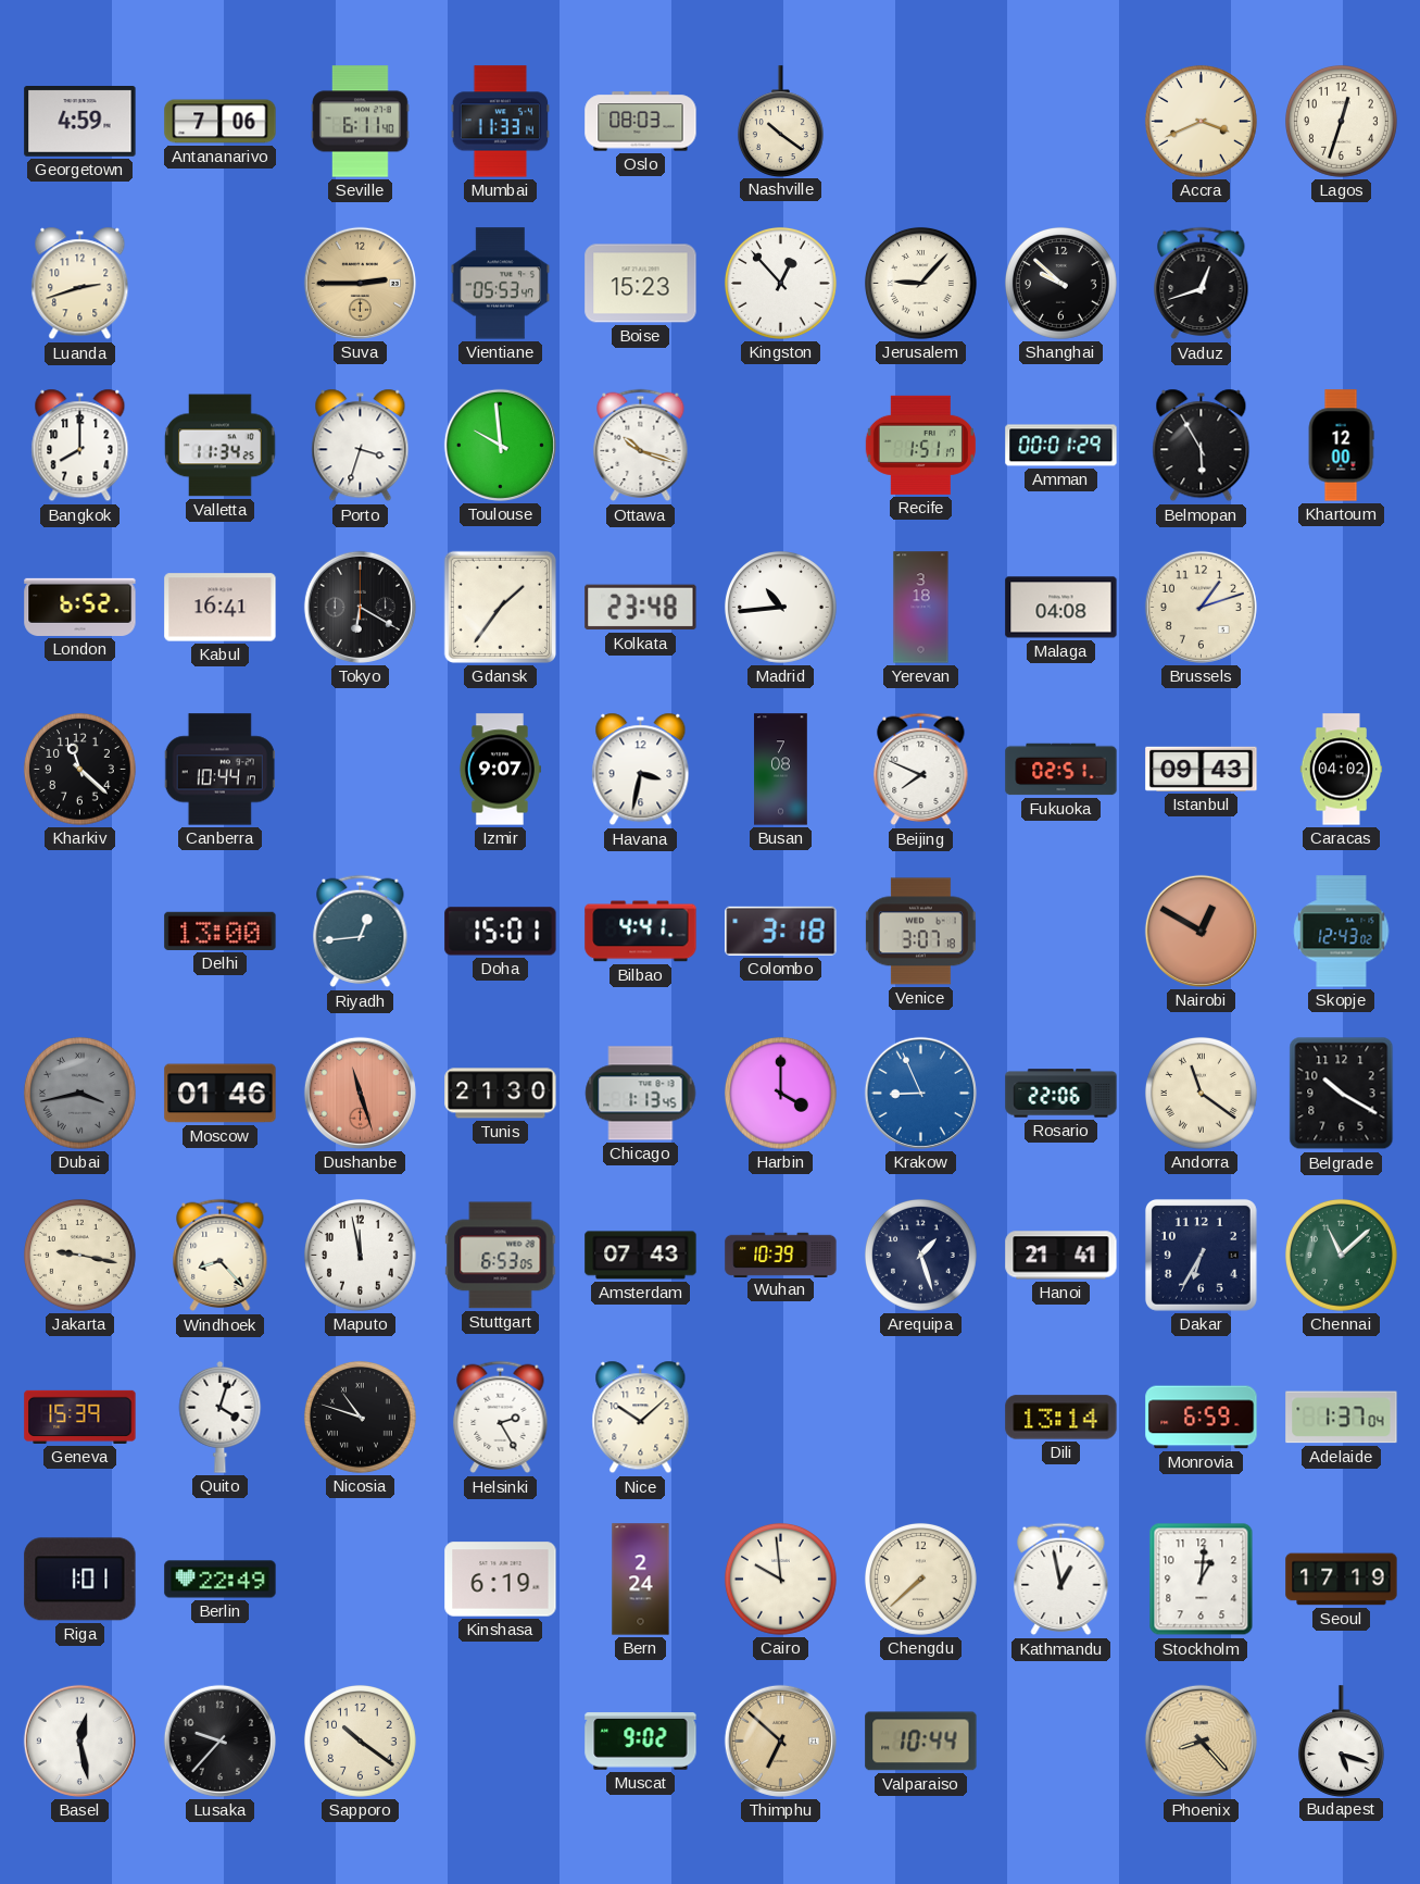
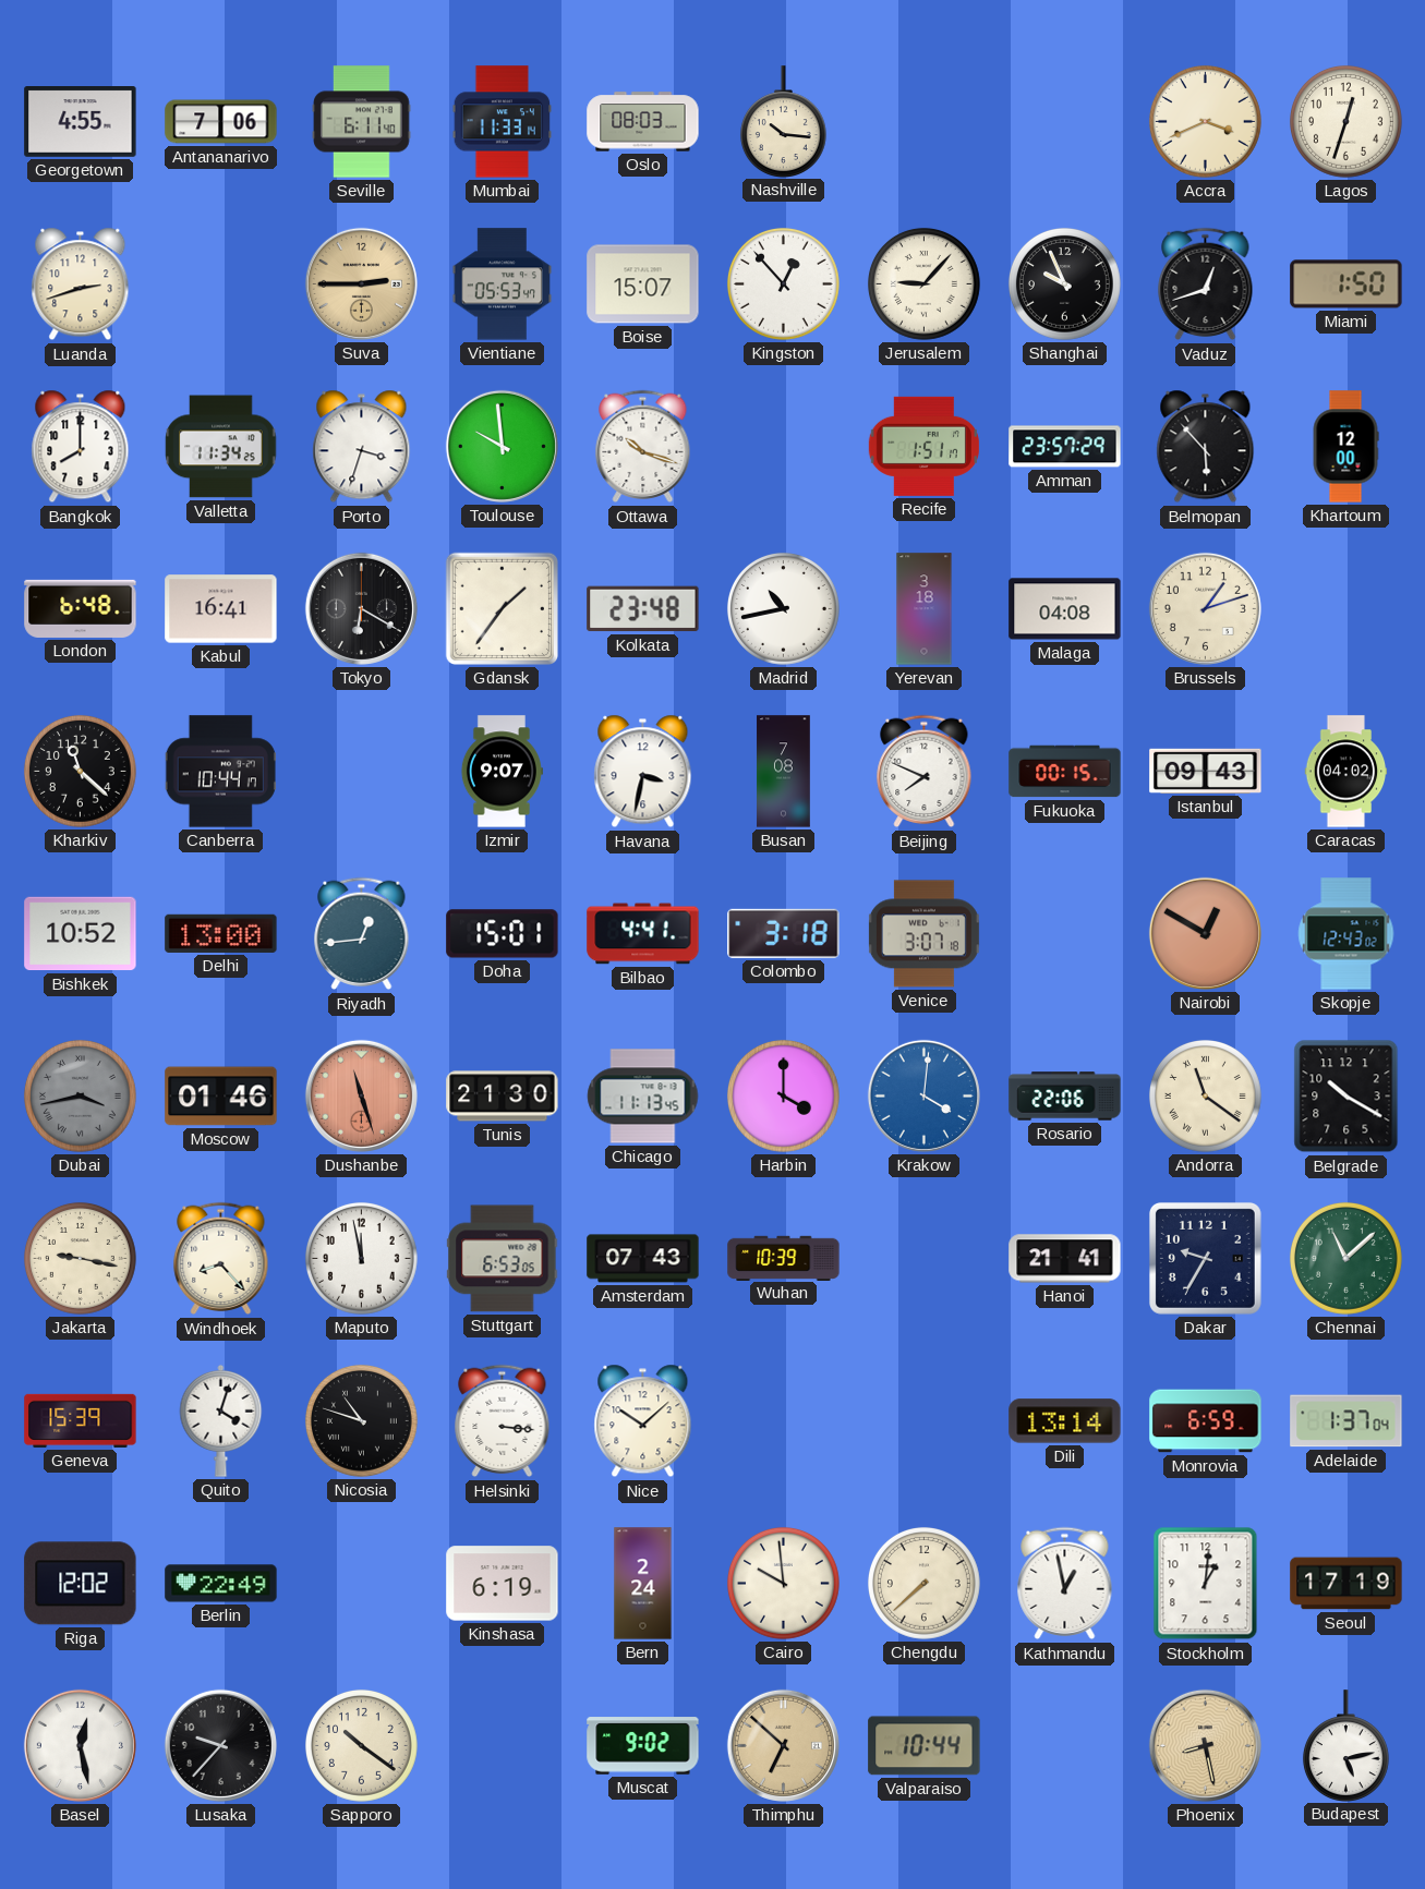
Georgetown: 4:59 -> 4:55 (81, 122)
Nashville: 10:21 -> 10:16 (783, 121)
Boise: 15:23 -> 15:07 (643, 284)
Shanghai: 9:52 -> 9:56 (1064, 283)
Miami: none -> 1:50 (1346, 284)
Amman: 00:01 -> 23:57 (1065, 447)
Belmopan: 5:55 -> 5:53 (1206, 447)
London: 6:52 -> 6:48 (81, 608)
Madrid: 10:44 -> 10:43 (783, 608)
Fukuoka: 02:51 -> 00:15 (1065, 772)
Bishkek: none -> 10:52 (81, 934)
Chicago: 1:13 -> 11:13 (643, 1097)
Krakow: 8:56 -> 4:01 (923, 1095)
Arequipa: 1:27 -> none (920, 1255)
Dakar: 6:35 -> 9:35 (1205, 1258)
Helsinki: 2:25 -> 3:16 (503, 1421)
Riga: 1:01 -> 12:02 (81, 1584)
Phoenix: 8:23 -> 8:28 (1205, 1745)
Budapest: 5:18 -> 5:13 (1345, 1745)
